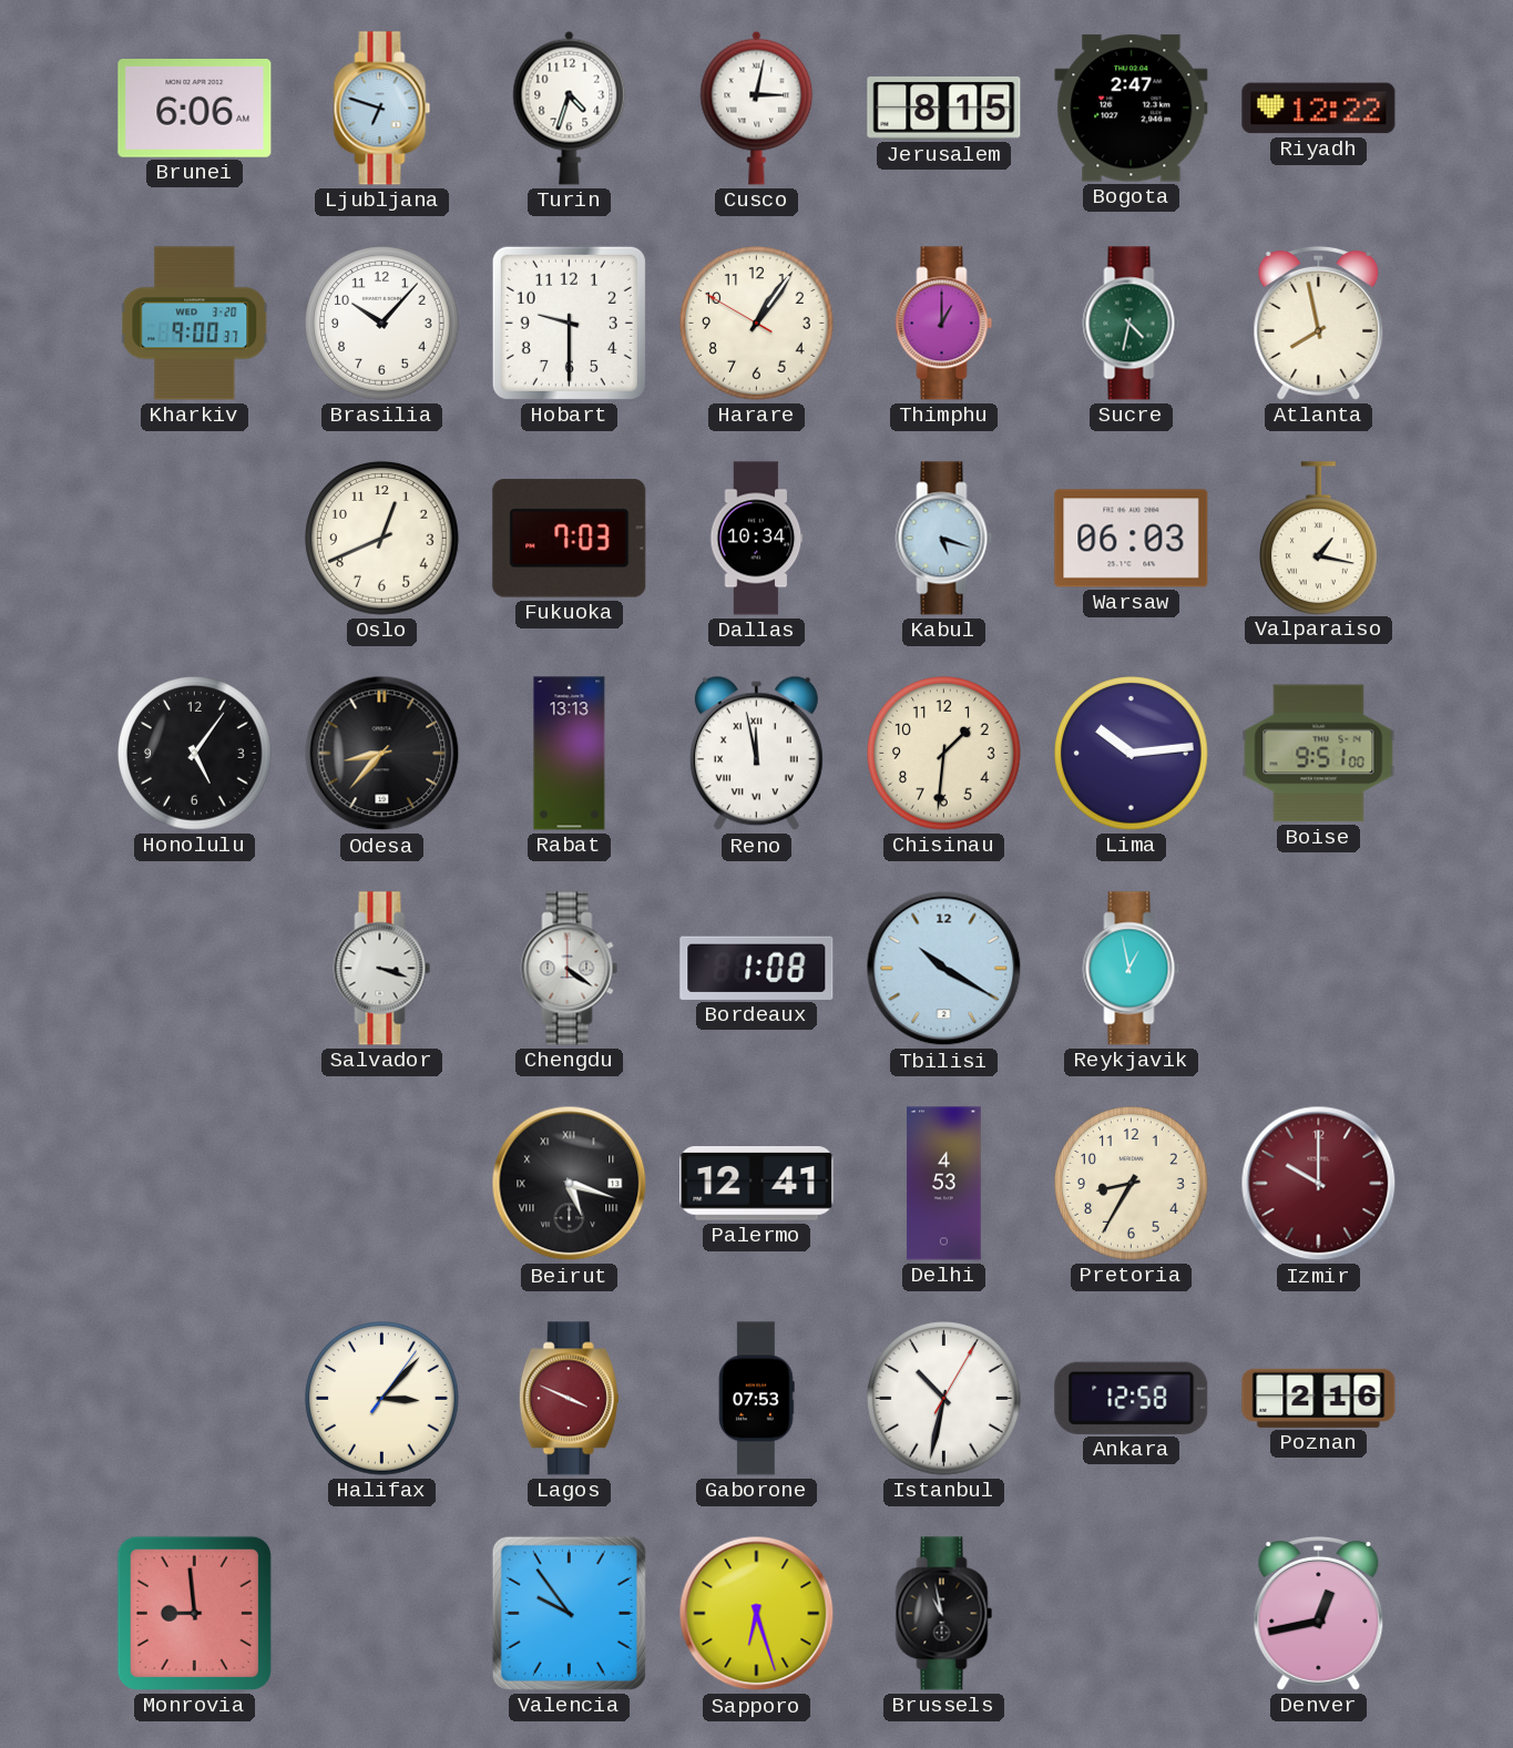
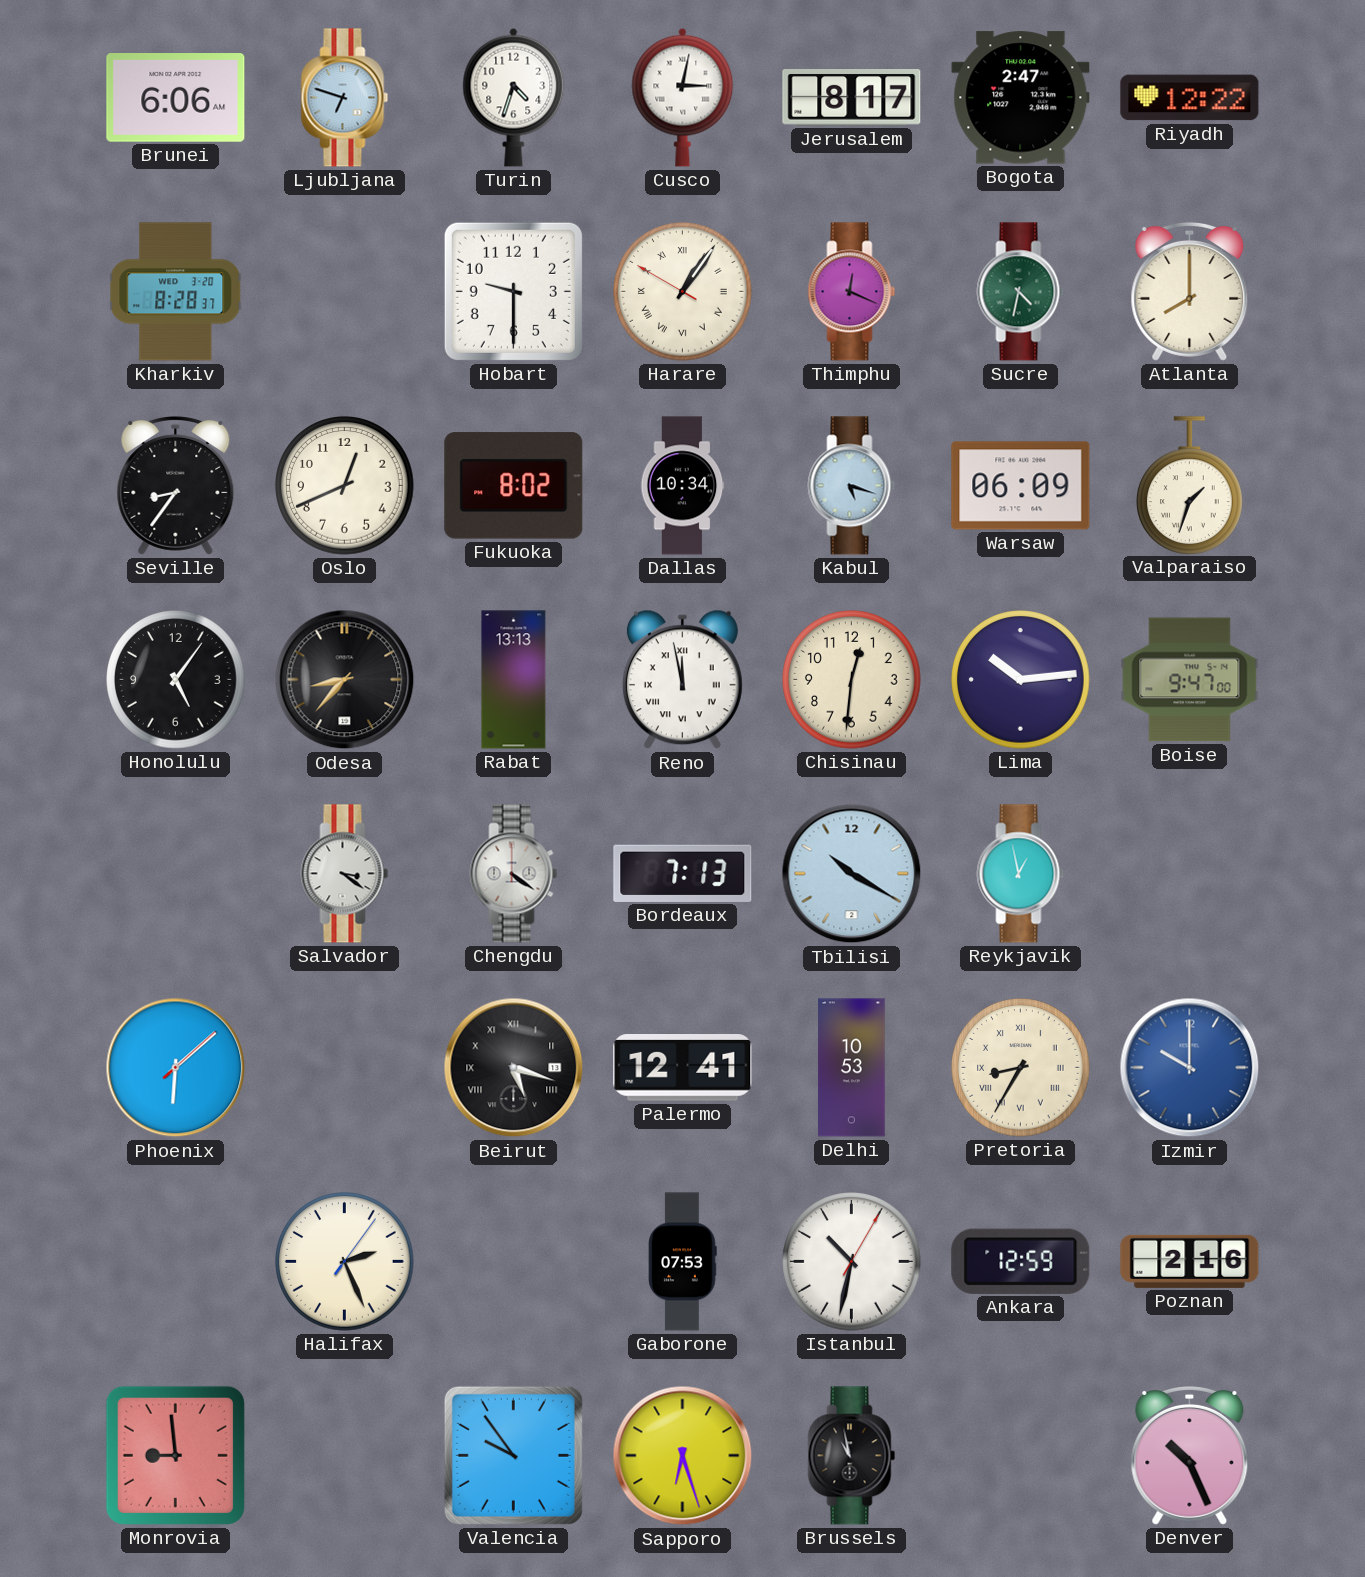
Jerusalem: 8:15 -> 8:17 (852, 98)
Kharkiv: 9:00 -> 8:28 (176, 292)
Brasilia: 10:07 -> none (382, 324)
Harare numerals: Arabic -> Roman (683, 292)
Thimphu: 1:00 -> 12:19 (852, 292)
Atlanta: 7:58 -> 8:00 (1190, 291)
Seville: none -> 8:36 (176, 485)
Fukuoka: 7:03 -> 8:02 (514, 486)
Warsaw: 06:03 -> 06:09 (1021, 486)
Valparaiso: 1:17 -> 1:33 (1190, 485)
Chisinau: 1:31 -> 12:31 (852, 680)
Boise: 9:51 -> 9:47 (1190, 680)
Salvador: 3:18 -> 3:21 (345, 874)
Bordeaux: 1:08 -> 7:13 (683, 873)
Phoenix: none -> 6:08 (176, 1068)
Delhi: 4:53 -> 10:53 (852, 1068)
Pretoria numerals: Arabic -> Roman (1021, 1068)
Izmir dial: burgundy -> blue (1190, 1068)
Halifax: 3:07 -> 2:26 (345, 1262)
Lagos: 3:49 -> none (569, 1399)
Ankara: 12:58 -> 12:59 (1021, 1261)
Denver: 12:43 -> 10:26 (1190, 1455)
